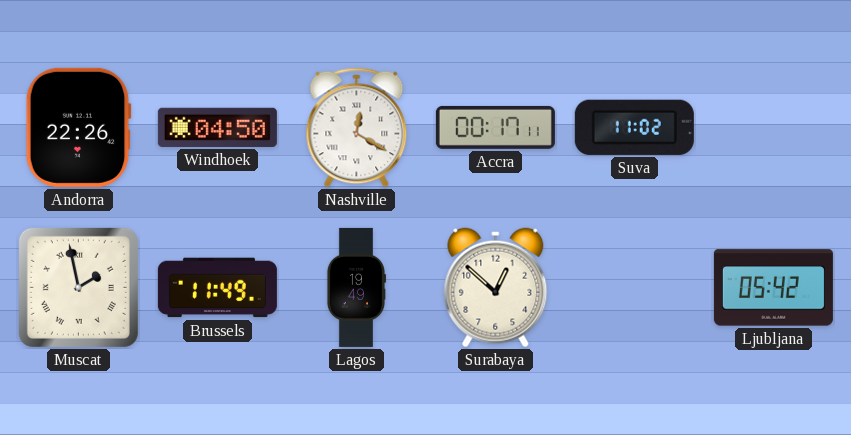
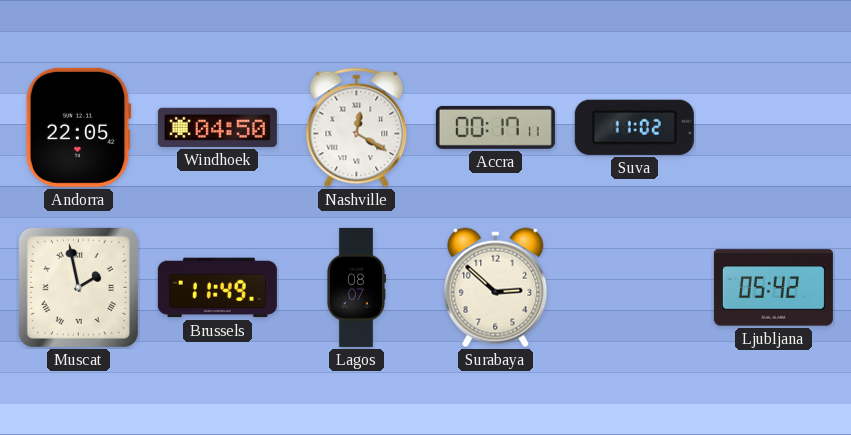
Andorra: 22:26 -> 22:05 (78, 127)
Lagos: 19:49 -> 08:07 (356, 287)
Surabaya: 12:52 -> 2:52 (496, 288)
